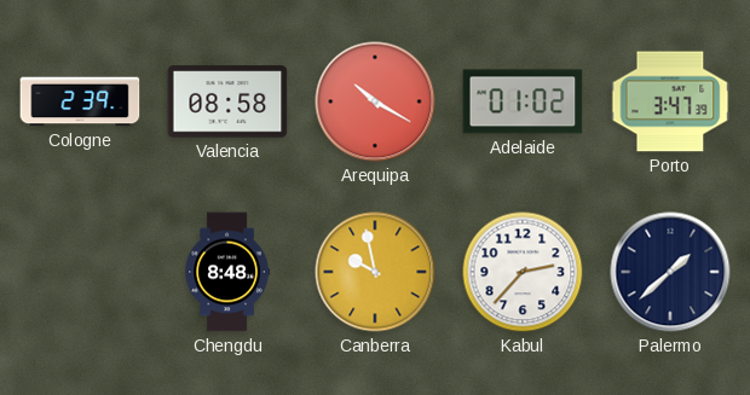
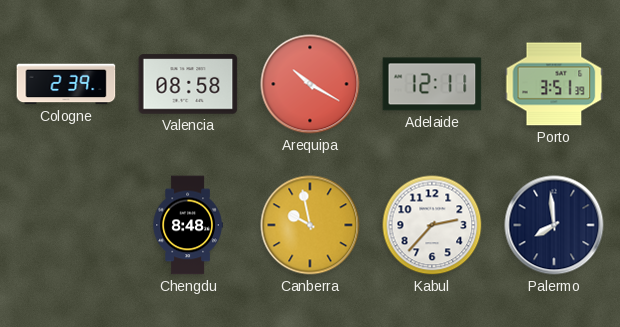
Adelaide: 01:02 -> 12:11 (432, 84)
Porto: 3:47 -> 3:51 (554, 84)
Palermo: 1:38 -> 7:59 (554, 225)
